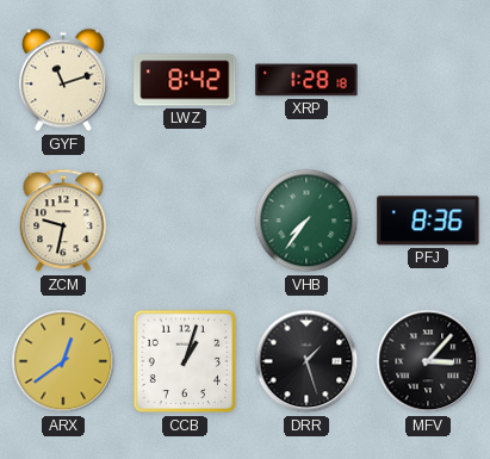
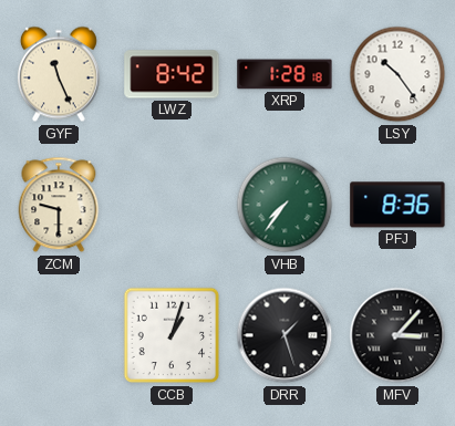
GYF: 11:12 -> 11:26 (59, 74)
LSY: none -> 10:24 (397, 74)
ZCM: 9:32 -> 9:30 (59, 205)
ARX: 12:39 -> none (63, 361)
